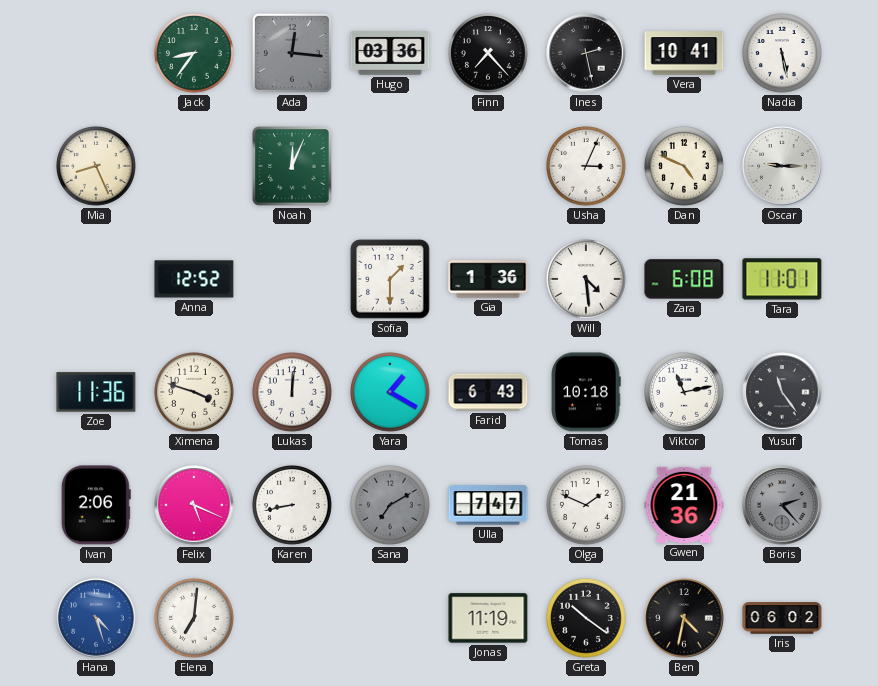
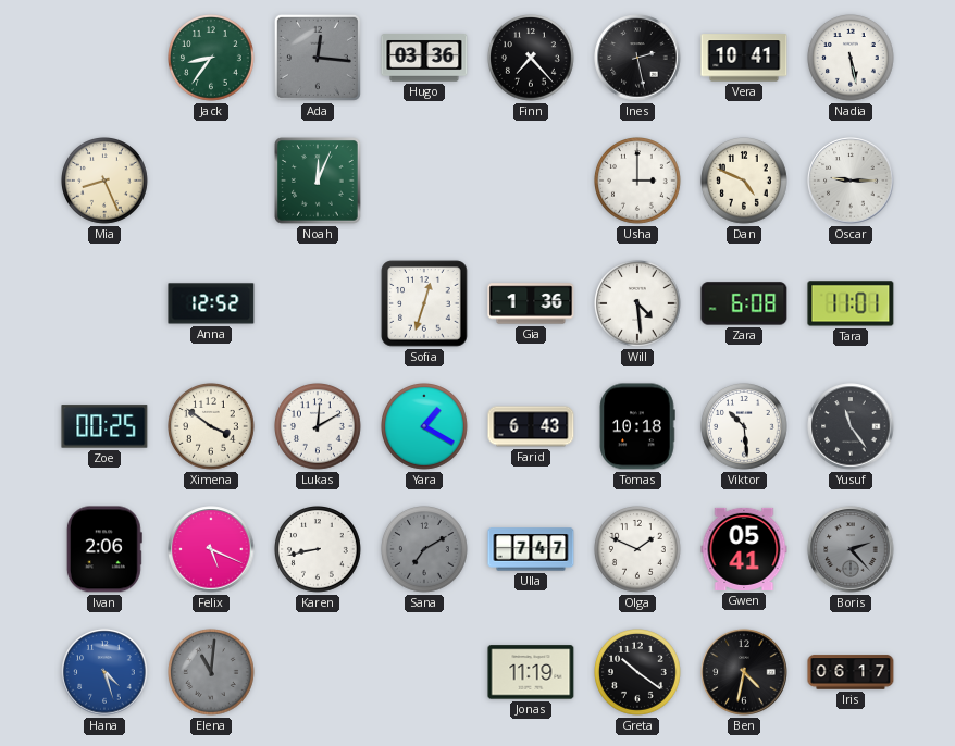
Usha: 3:04 -> 3:00 (638, 182)
Sofia: 1:30 -> 12:33 (424, 303)
Zoe: 11:36 -> 00:25 (104, 426)
Ximena: 3:48 -> 3:51 (212, 427)
Lukas: 12:01 -> 12:10 (319, 427)
Viktor: 11:13 -> 10:29 (745, 427)
Gwen: 21:36 -> 05:41 (744, 549)
Elena: 7:01 -> 11:01 (212, 673)
Elena dial: white -> grey (212, 673)
Iris: 06:02 -> 06:17 (851, 672)
